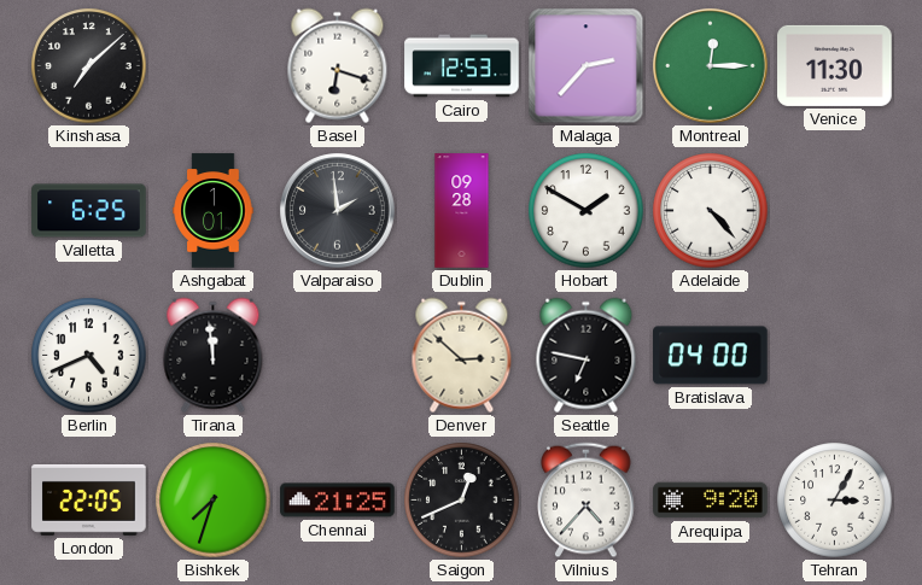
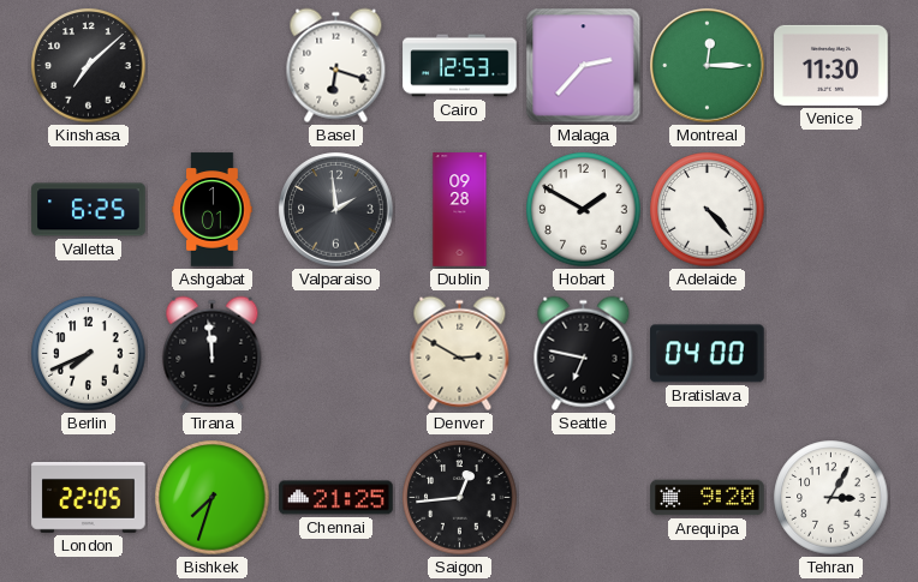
Berlin: 4:41 -> 7:41 (89, 354)
Denver: 2:52 -> 2:50 (460, 354)
Saigon: 12:41 -> 12:44 (460, 498)
Vilnius: 4:37 -> none (587, 501)
